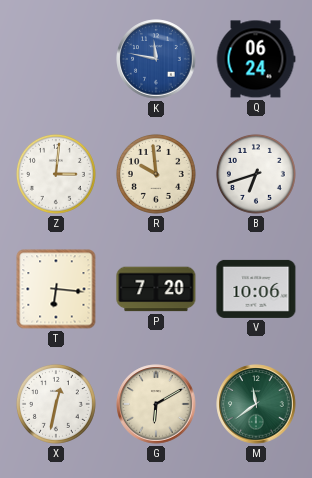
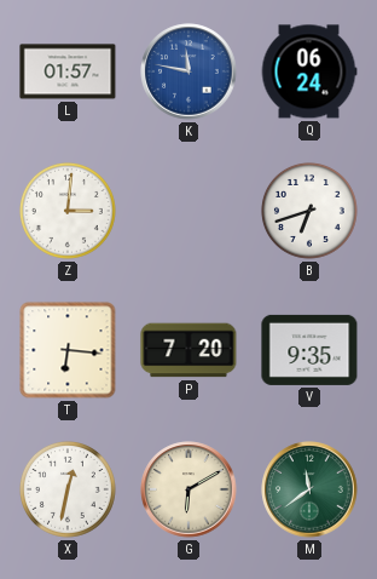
L: none -> 01:57 (68, 71)
R: 9:59 -> none (156, 174)
V: 10:06 -> 9:35 (309, 350)
